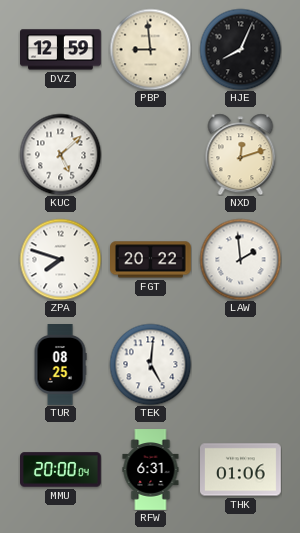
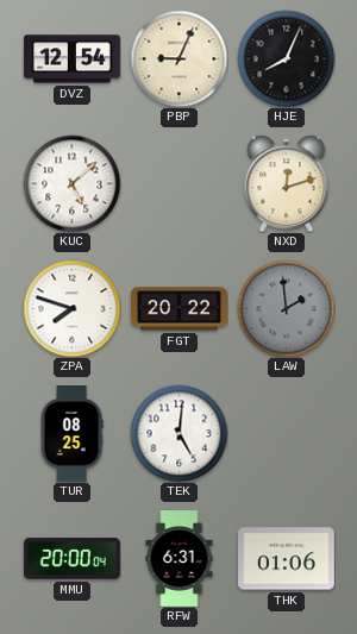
DVZ: 12:59 -> 12:54 (73, 59)
PBP: 8:59 -> 9:04 (178, 58)
LAW dial: white -> grey (286, 308)
